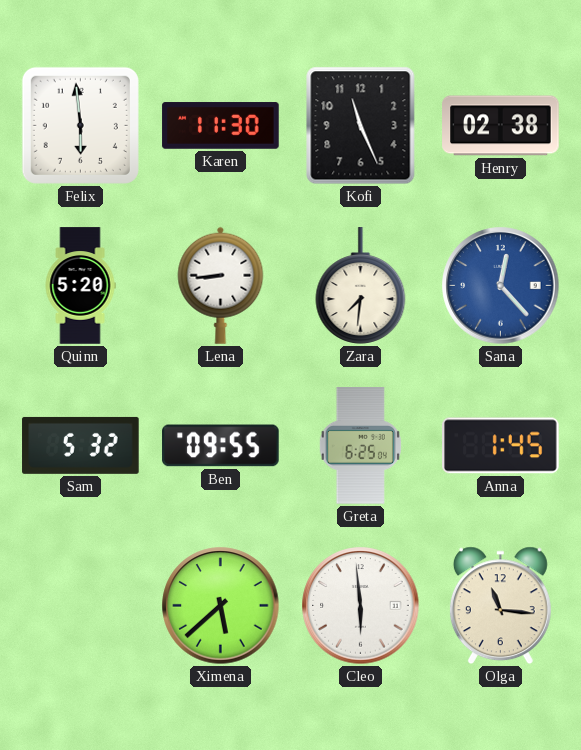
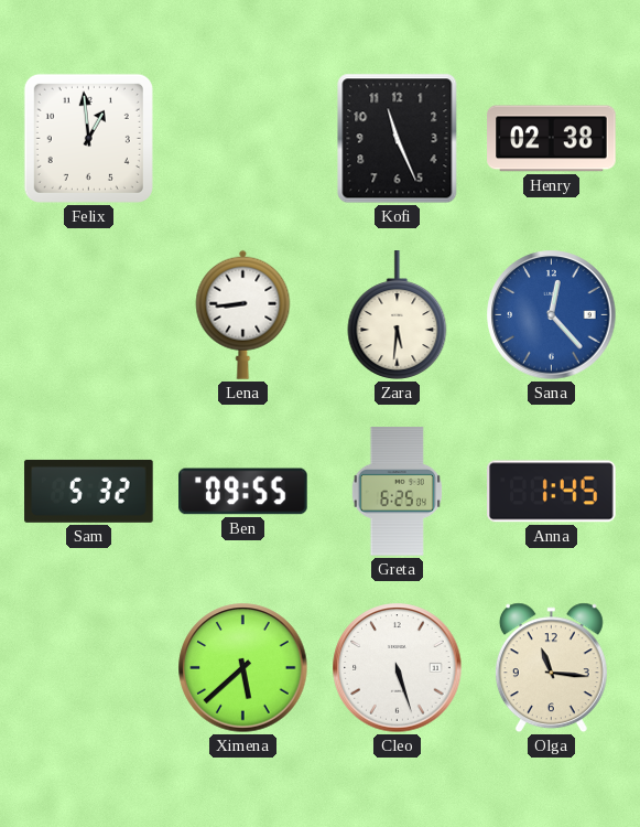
Felix: 5:59 -> 12:59 (88, 138)
Karen: 11:30 -> none (221, 126)
Quinn: 5:20 -> none (80, 286)
Zara: 7:31 -> 5:31 (398, 315)
Cleo: 5:59 -> 5:27 (398, 668)
